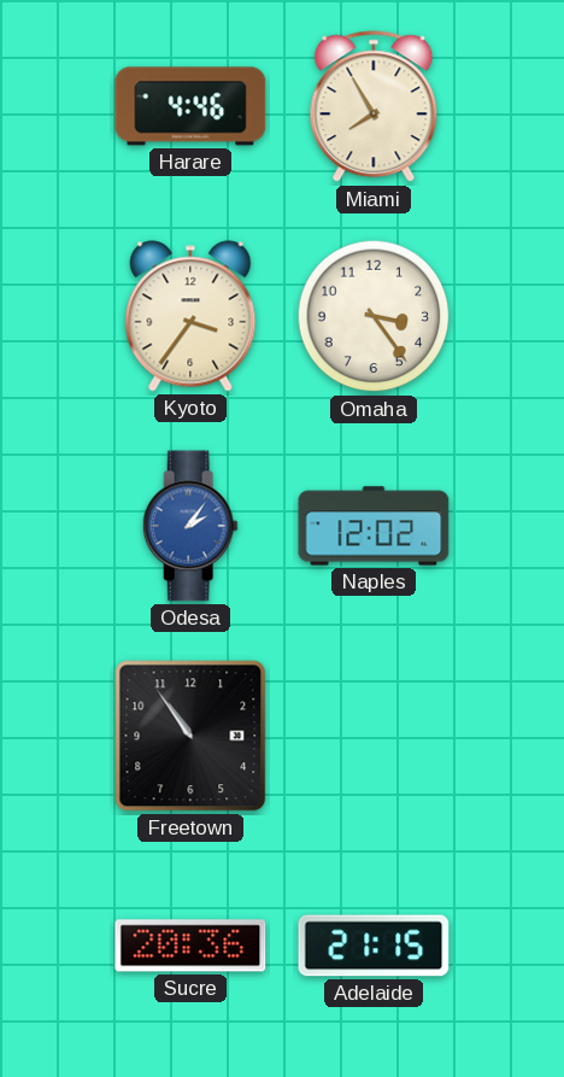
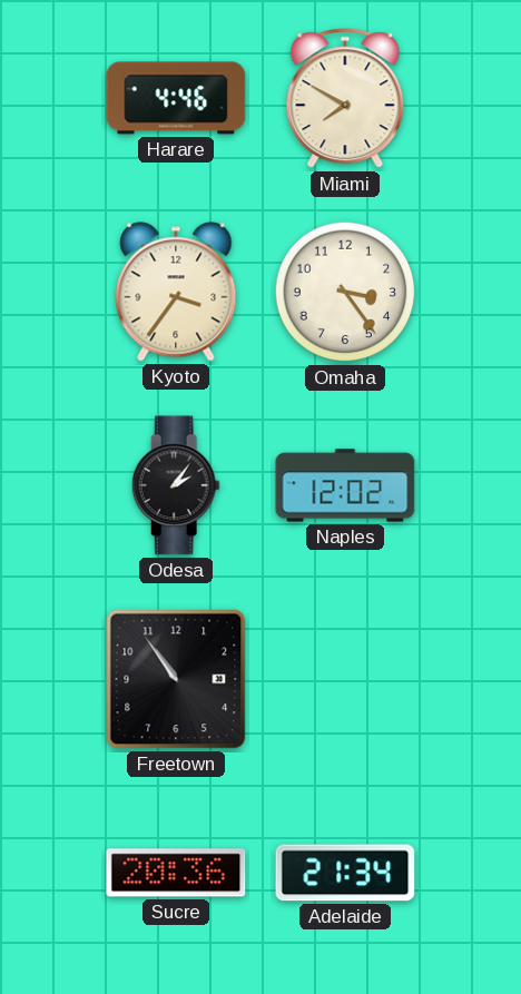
Miami: 7:55 -> 7:50 (345, 99)
Odesa dial: blue -> black (176, 485)
Adelaide: 21:15 -> 21:34 (345, 873)
